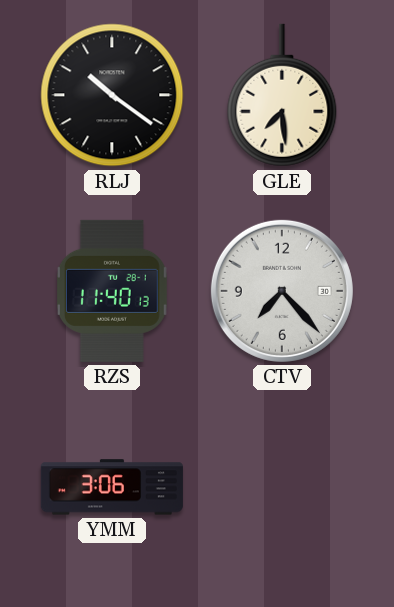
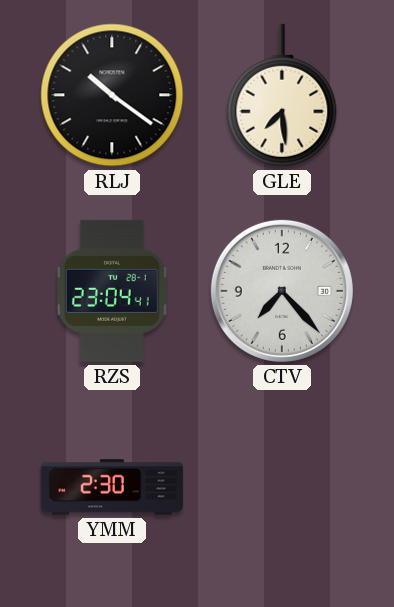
RZS: 11:40 -> 23:04 (112, 291)
YMM: 3:06 -> 2:30 (112, 487)
